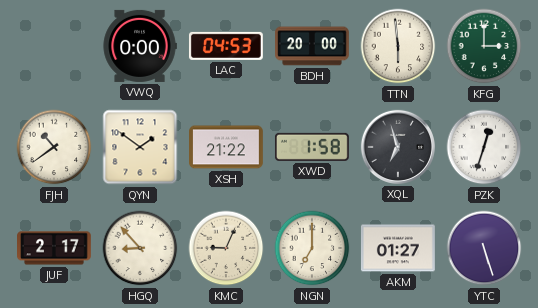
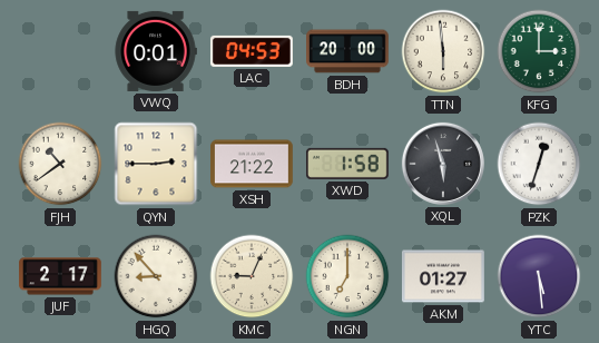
VWQ: 0:00 -> 0:01 (156, 51)
QYN: 1:51 -> 2:45 (156, 164)
XQL: 6:57 -> 5:57 (443, 164)
YTC: 5:27 -> 5:29 (539, 276)
